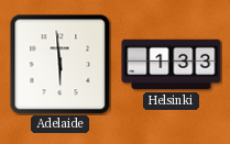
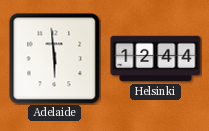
Helsinki: 1:33 -> 12:44 (156, 59)
